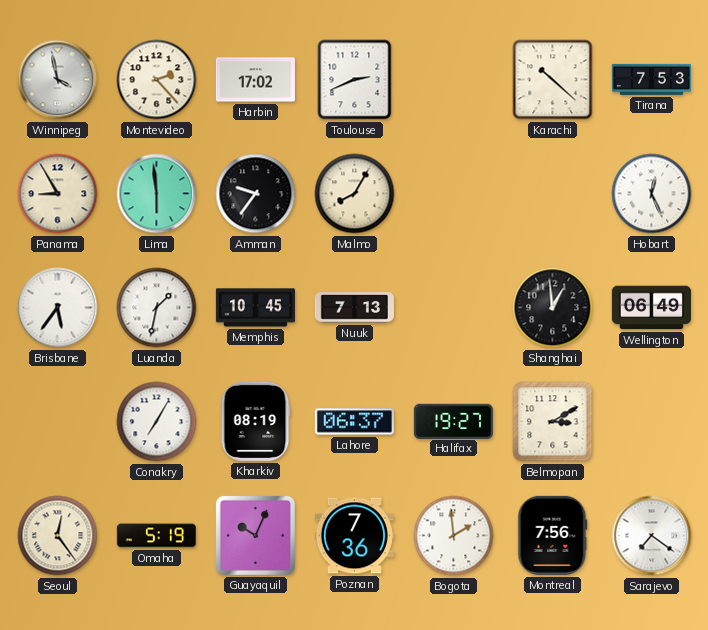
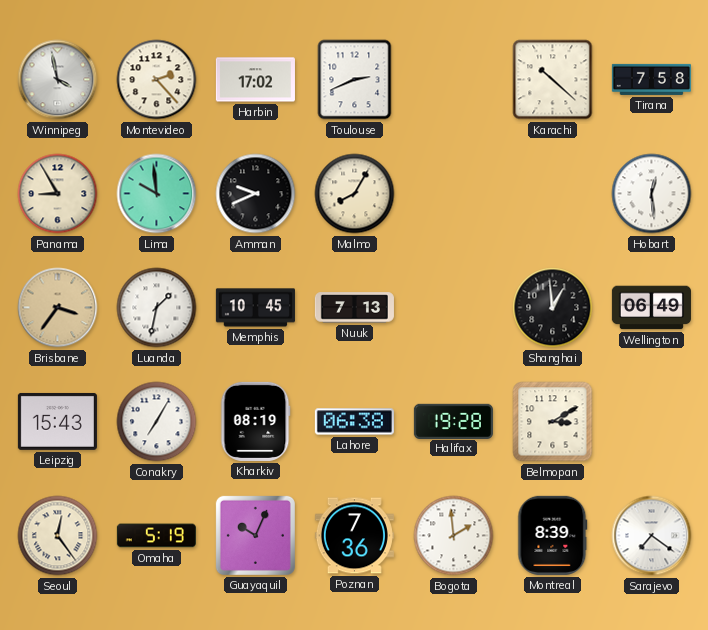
Tirana: 7:53 -> 7:58 (651, 79)
Lima: 5:59 -> 9:59 (157, 194)
Amman: 9:36 -> 9:41 (256, 194)
Hobart: 12:26 -> 12:29 (652, 194)
Brisbane: 5:36 -> 3:36 (58, 308)
Brisbane dial: white -> champagne (58, 308)
Leipzig: none -> 15:43 (57, 421)
Lahore: 06:37 -> 06:38 (354, 422)
Halifax: 19:27 -> 19:28 (453, 421)
Montreal: 7:56 -> 8:39 (553, 535)
